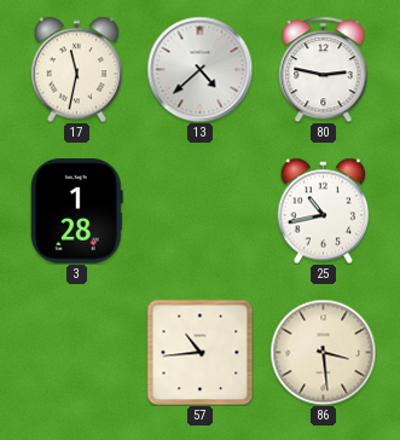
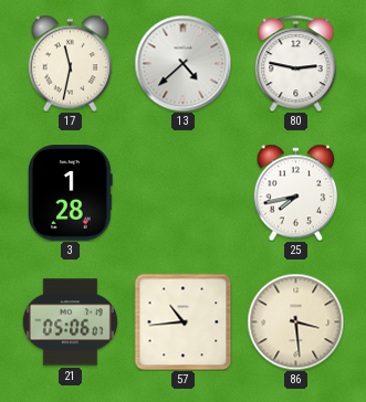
25: 10:43 -> 7:43 (296, 192)
21: none -> 05:06 (70, 322)
